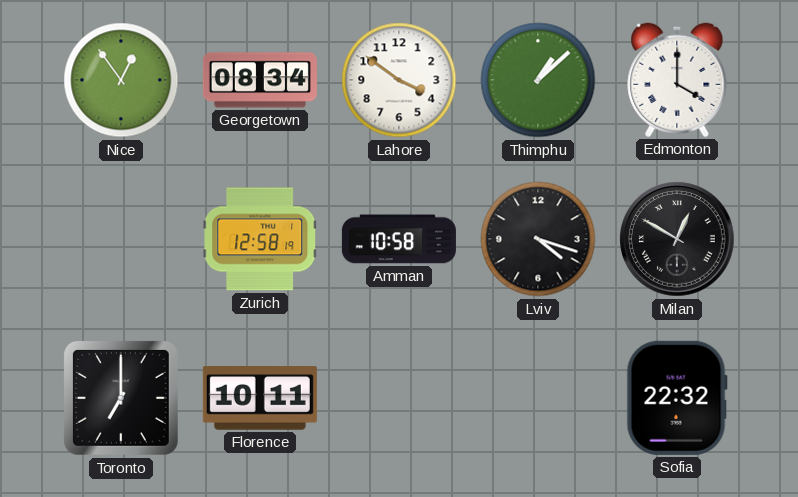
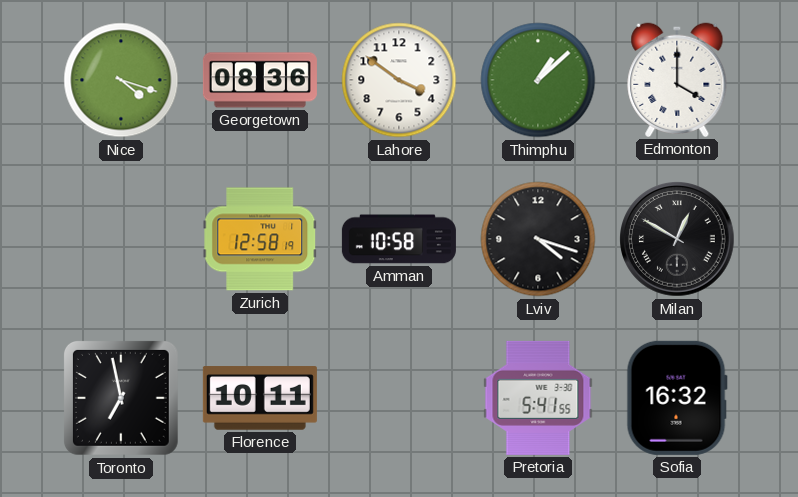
Nice: 12:54 -> 4:18 (121, 80)
Georgetown: 08:34 -> 08:36 (260, 80)
Toronto: 7:00 -> 6:58 (121, 398)
Pretoria: none -> 5:41 (538, 398)
Sofia: 22:32 -> 16:32 (677, 398)
